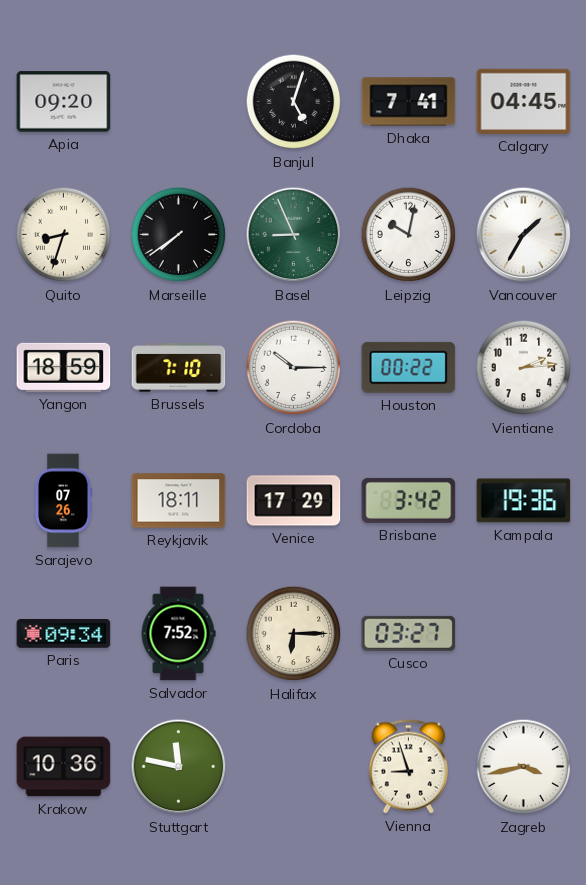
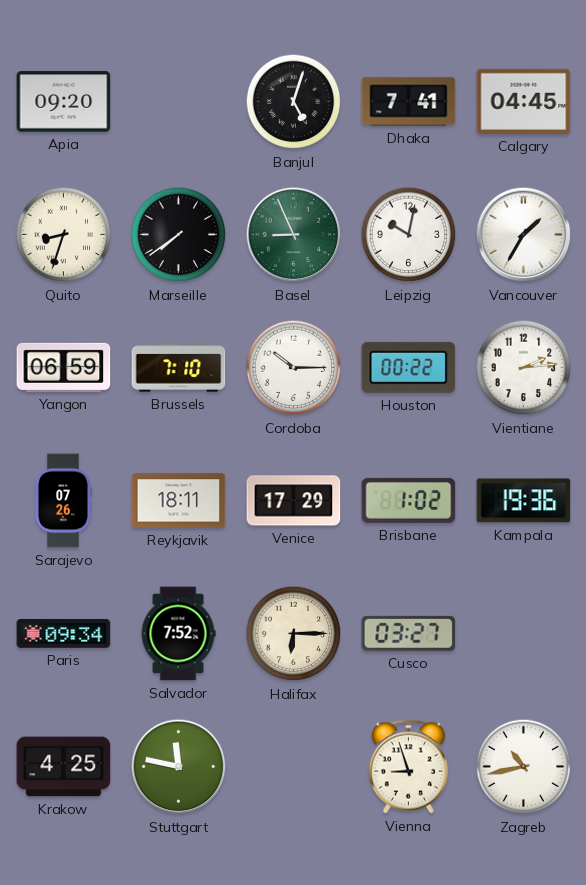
Yangon: 18:59 -> 06:59 (64, 367)
Brisbane: 3:42 -> 1:02 (409, 500)
Krakow: 10:36 -> 4:25 (64, 767)
Zagreb: 3:43 -> 10:43 (524, 767)
